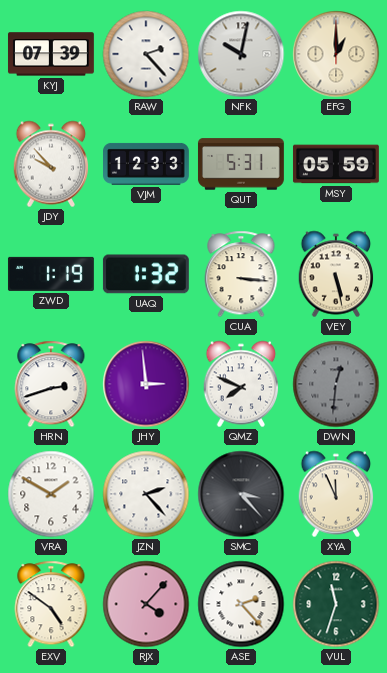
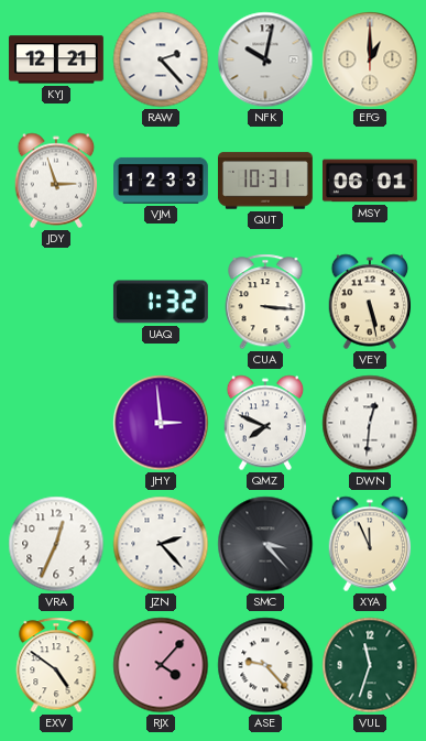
KYJ: 07:39 -> 12:21 (56, 59)
JDY: 9:53 -> 2:57 (56, 181)
QUT: 5:31 -> 10:31 (265, 181)
MSY: 05:59 -> 06:01 (370, 181)
ZWD: 1:19 -> none (51, 274)
HRN: 2:42 -> none (51, 384)
DWN dial: grey -> white (370, 423)
VRA: 1:50 -> 12:34 (56, 544)
ASE: 2:23 -> 9:23 (265, 665)
